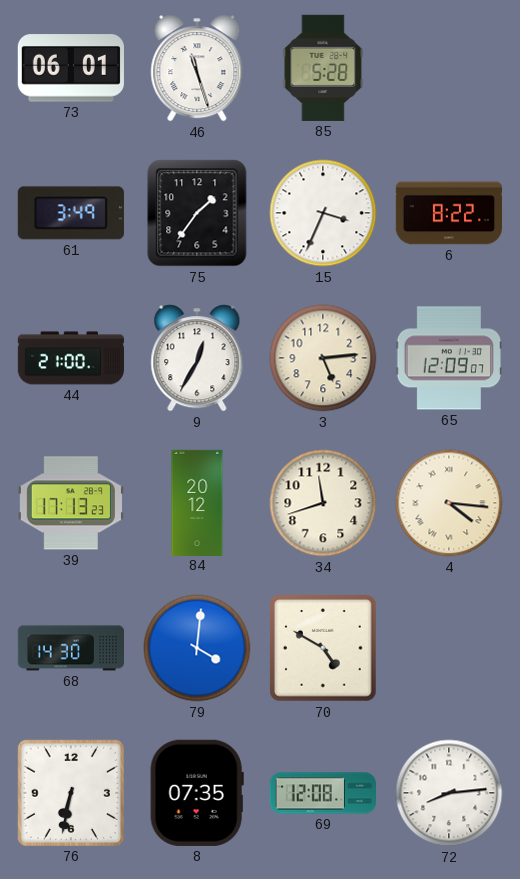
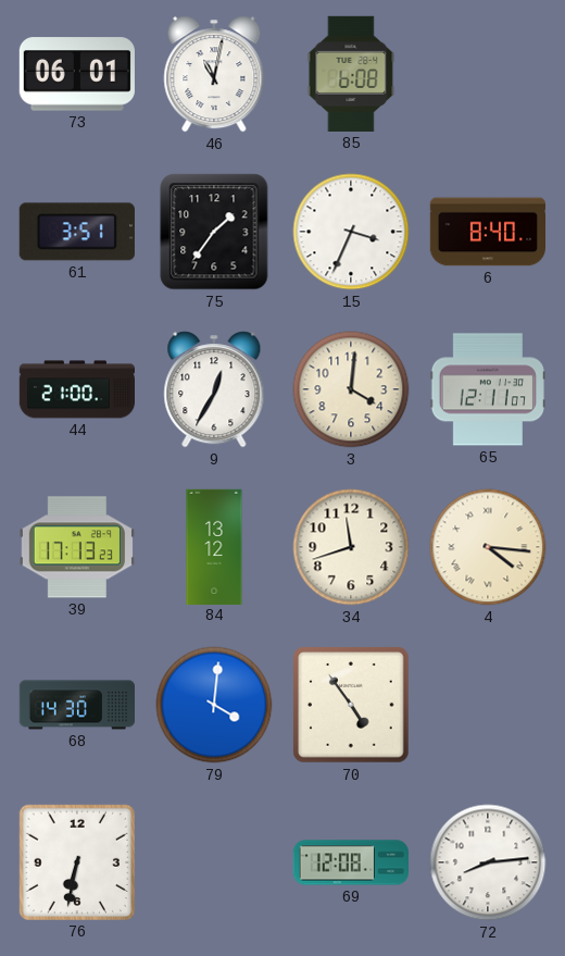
46: 11:27 -> 11:02 (214, 74)
85: 5:28 -> 6:08 (351, 74)
61: 3:49 -> 3:51 (77, 232)
6: 8:22 -> 8:40 (487, 232)
3: 5:14 -> 4:01 (351, 389)
65: 12:09 -> 12:11 (487, 389)
84: 20:12 -> 13:12 (214, 546)
70: 4:50 -> 4:54 (351, 705)
8: 07:35 -> none (197, 793)
